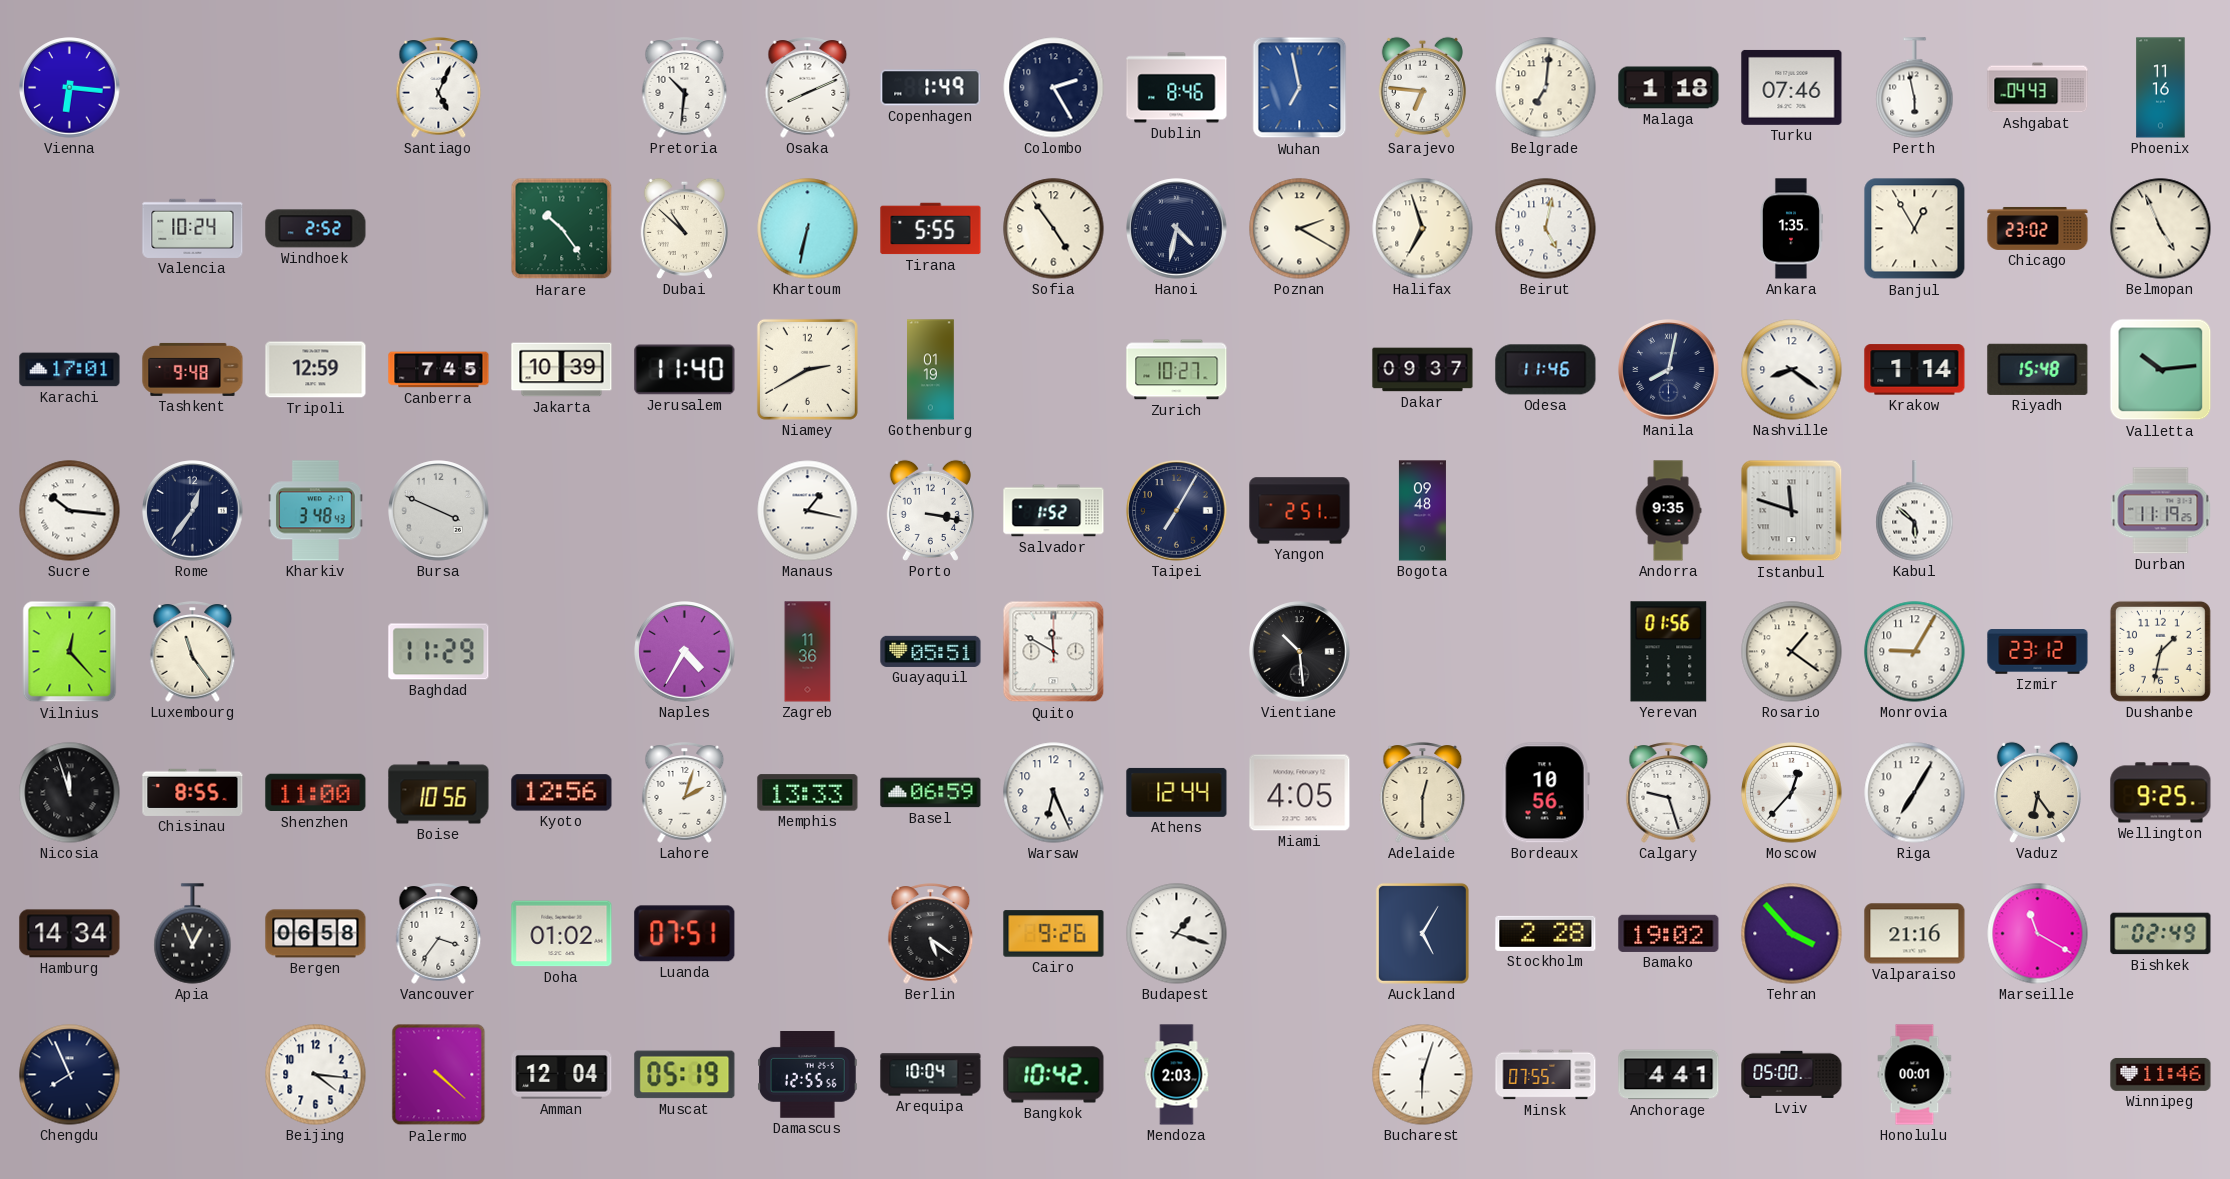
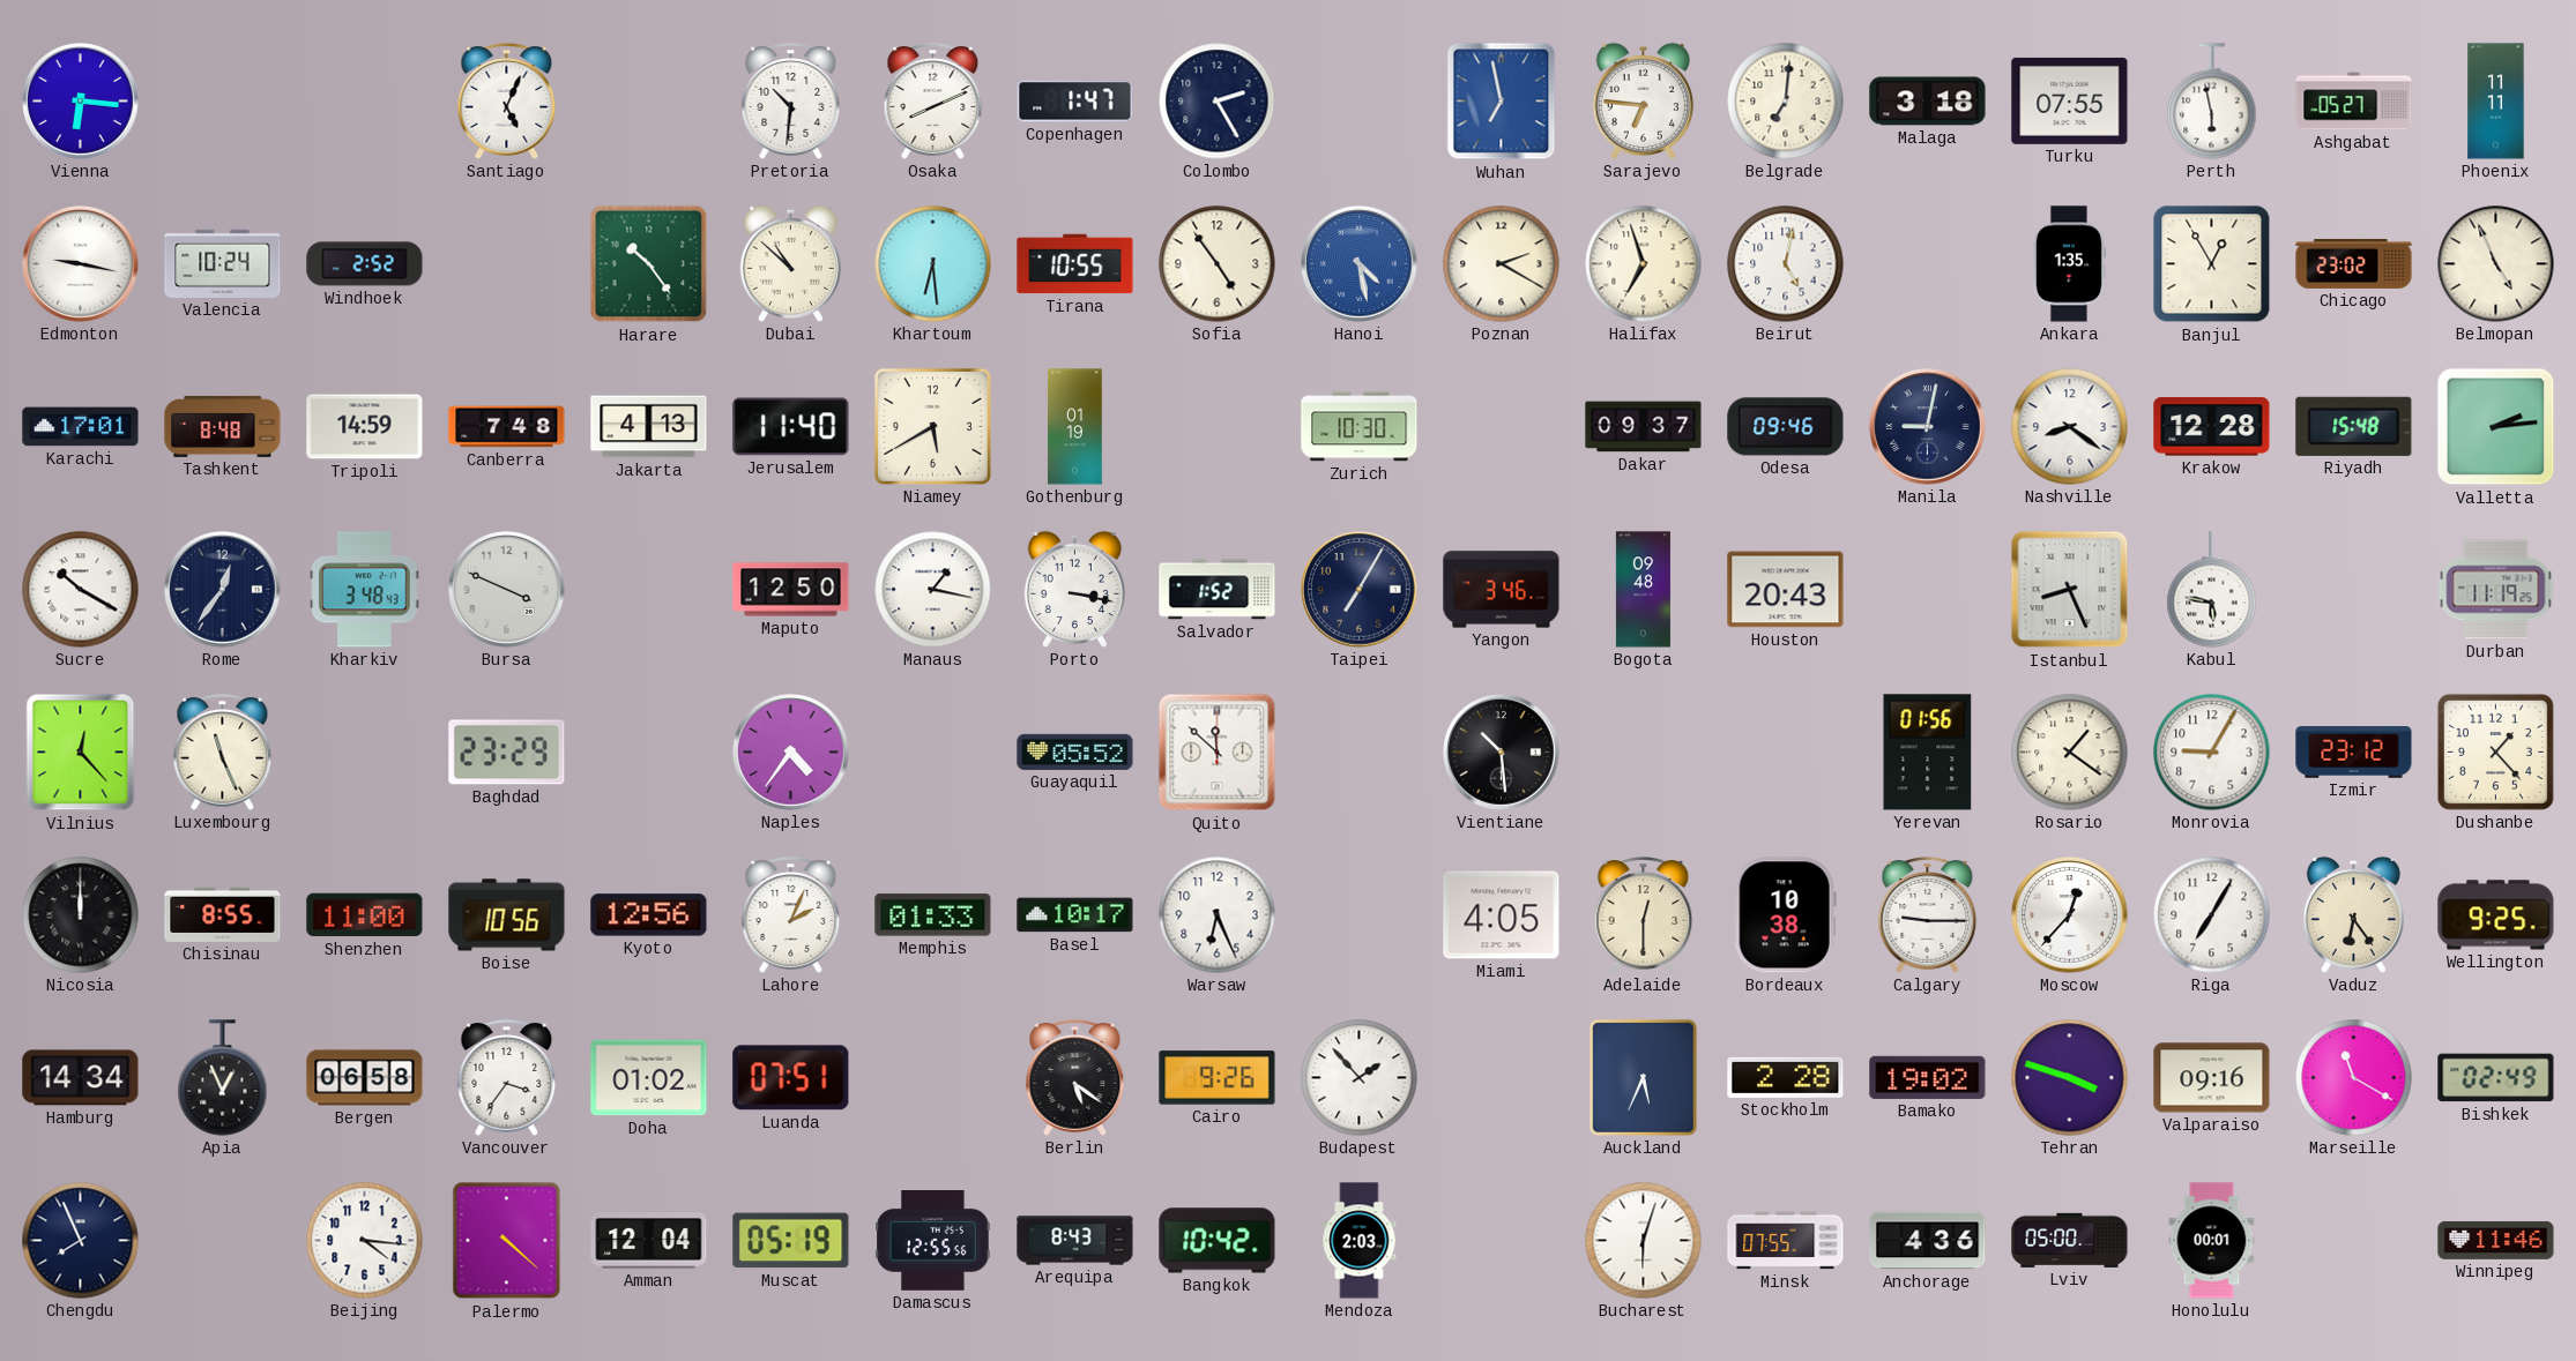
Copenhagen: 1:49 -> 1:47 (1075, 102)
Dublin: 8:46 -> none (1177, 88)
Malaga: 1:18 -> 3:18 (1928, 102)
Turku: 07:46 -> 07:55 (2070, 100)
Ashgabat: 04:43 -> 05:27 (2354, 102)
Phoenix: 11:16 -> 11:11 (2496, 102)
Edmonton: none -> 9:17 (81, 264)
Khartoum: 6:32 -> 6:29 (933, 264)
Tirana: 5:55 -> 10:55 (1075, 264)
Hanoi: 4:32 -> 4:28 (1360, 264)
Hanoi dial: navy -> blue (1360, 264)
Tashkent: 9:48 -> 8:48 (223, 426)
Tripoli: 12:59 -> 14:59 (365, 427)
Canberra: 7:45 -> 7:48 (507, 427)
Jakarta: 10:39 -> 4:13 (649, 427)
Niamey: 2:40 -> 5:40 (932, 426)
Zurich: 10:27 -> 10:30 (1360, 427)
Odesa: 11:46 -> 09:46 (1786, 427)
Manila: 8:02 -> 9:02 (1928, 427)
Krakow: 1:14 -> 12:28 (2212, 427)
Valletta: 10:14 -> 2:14 (2496, 427)
Sucre: 10:16 -> 10:20 (81, 590)
Maputo: none -> 12:50 (791, 590)
Yangon: 2:51 -> 3:46 (1502, 590)
Houston: none -> 20:43 (1786, 590)
Andorra: 9:35 -> none (1668, 511)
Istanbul: 11:48 -> 8:26 (2070, 590)
Kabul: 5:52 -> 5:47 (2212, 590)
Luxembourg: 11:24 -> 11:26 (223, 753)
Baghdad: 11:29 -> 23:29 (507, 753)
Naples: 4:35 -> 4:36 (791, 753)
Zagreb: 11:36 -> none (808, 652)
Guayaquil: 05:51 -> 05:52 (1075, 751)
Quito: 11:50 -> 11:52 (1218, 753)
Dushanbe: 1:32 -> 1:23 (2495, 751)
Nicosia: 11:57 -> 12:00 (81, 915)
Lahore: 2:03 -> 2:04 (791, 915)
Memphis: 13:33 -> 01:33 (933, 915)
Basel: 06:59 -> 10:17 (1075, 915)
Athens: 12:44 -> none (1177, 792)
Bordeaux: 10:56 -> 10:38 (1785, 915)
Calgary: 9:27 -> 9:15 (1928, 915)
Budapest: 1:18 -> 1:53 (1360, 1078)
Auckland: 5:05 -> 5:34 (1643, 1077)
Tehran: 3:53 -> 3:48 (2070, 1078)
Valparaiso: 21:16 -> 09:16 (2212, 1078)
Arequipa: 10:04 -> 8:43 (1075, 1241)
Anchorage: 4:41 -> 4:36 (1928, 1241)
